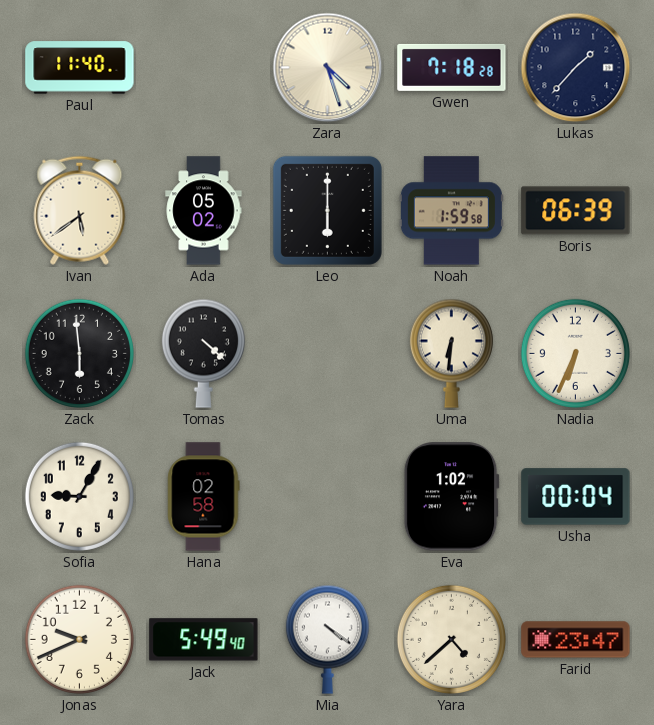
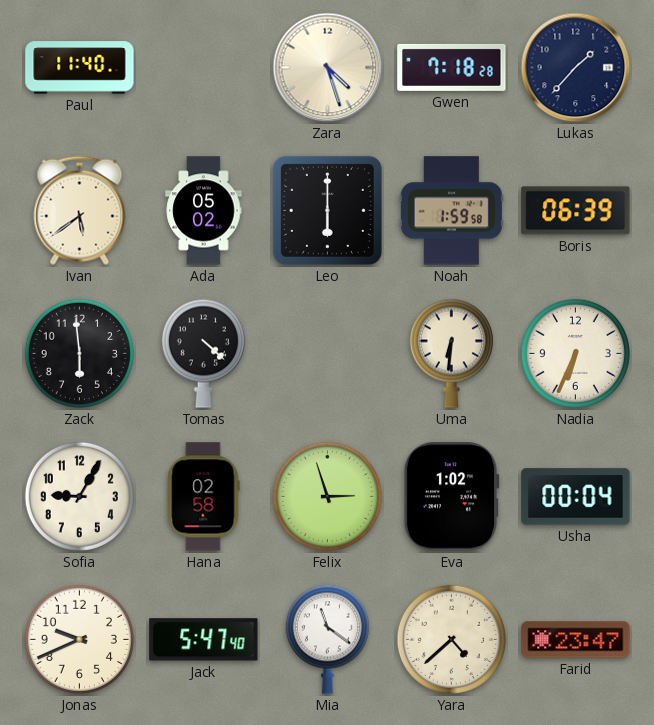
Felix: none -> 2:57 (327, 496)
Jack: 5:49 -> 5:47 (204, 640)
Mia: 4:21 -> 11:21 (327, 639)
